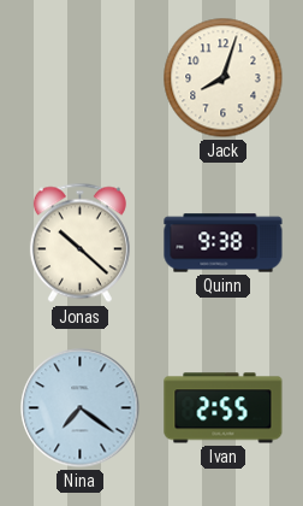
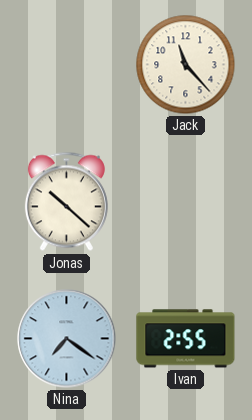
Jack: 8:03 -> 11:23 (186, 65)
Quinn: 9:38 -> none (224, 243)
